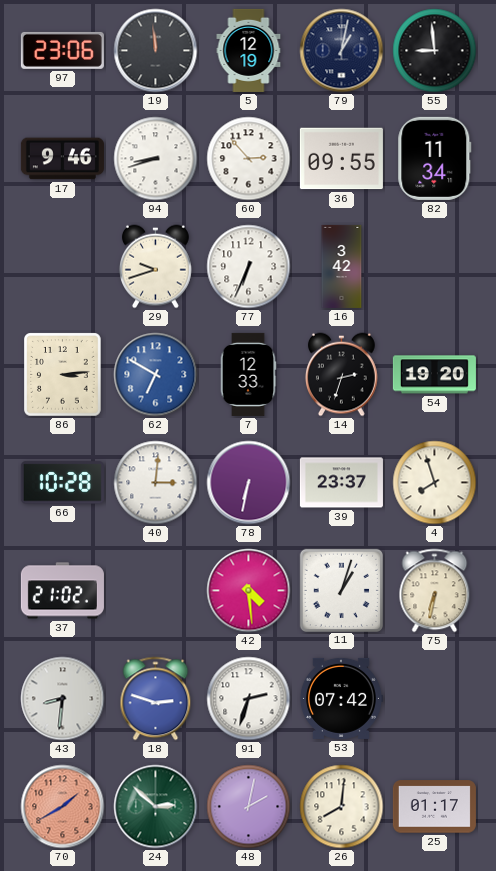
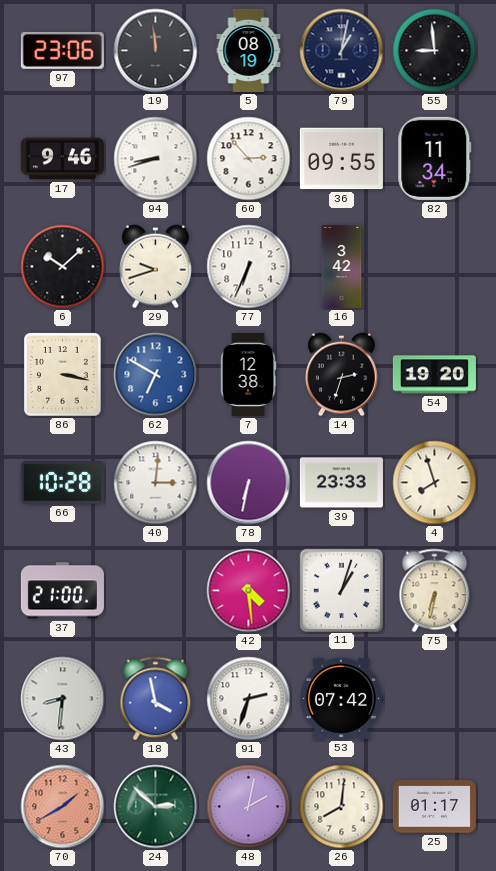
5: 12:19 -> 08:19 (249, 50)
6: none -> 10:08 (63, 267)
86: 3:14 -> 3:17 (63, 375)
7: 12:33 -> 12:38 (248, 374)
39: 23:37 -> 23:33 (341, 483)
37: 21:02 -> 21:00 (62, 591)
18: 2:48 -> 3:58 (156, 699)
